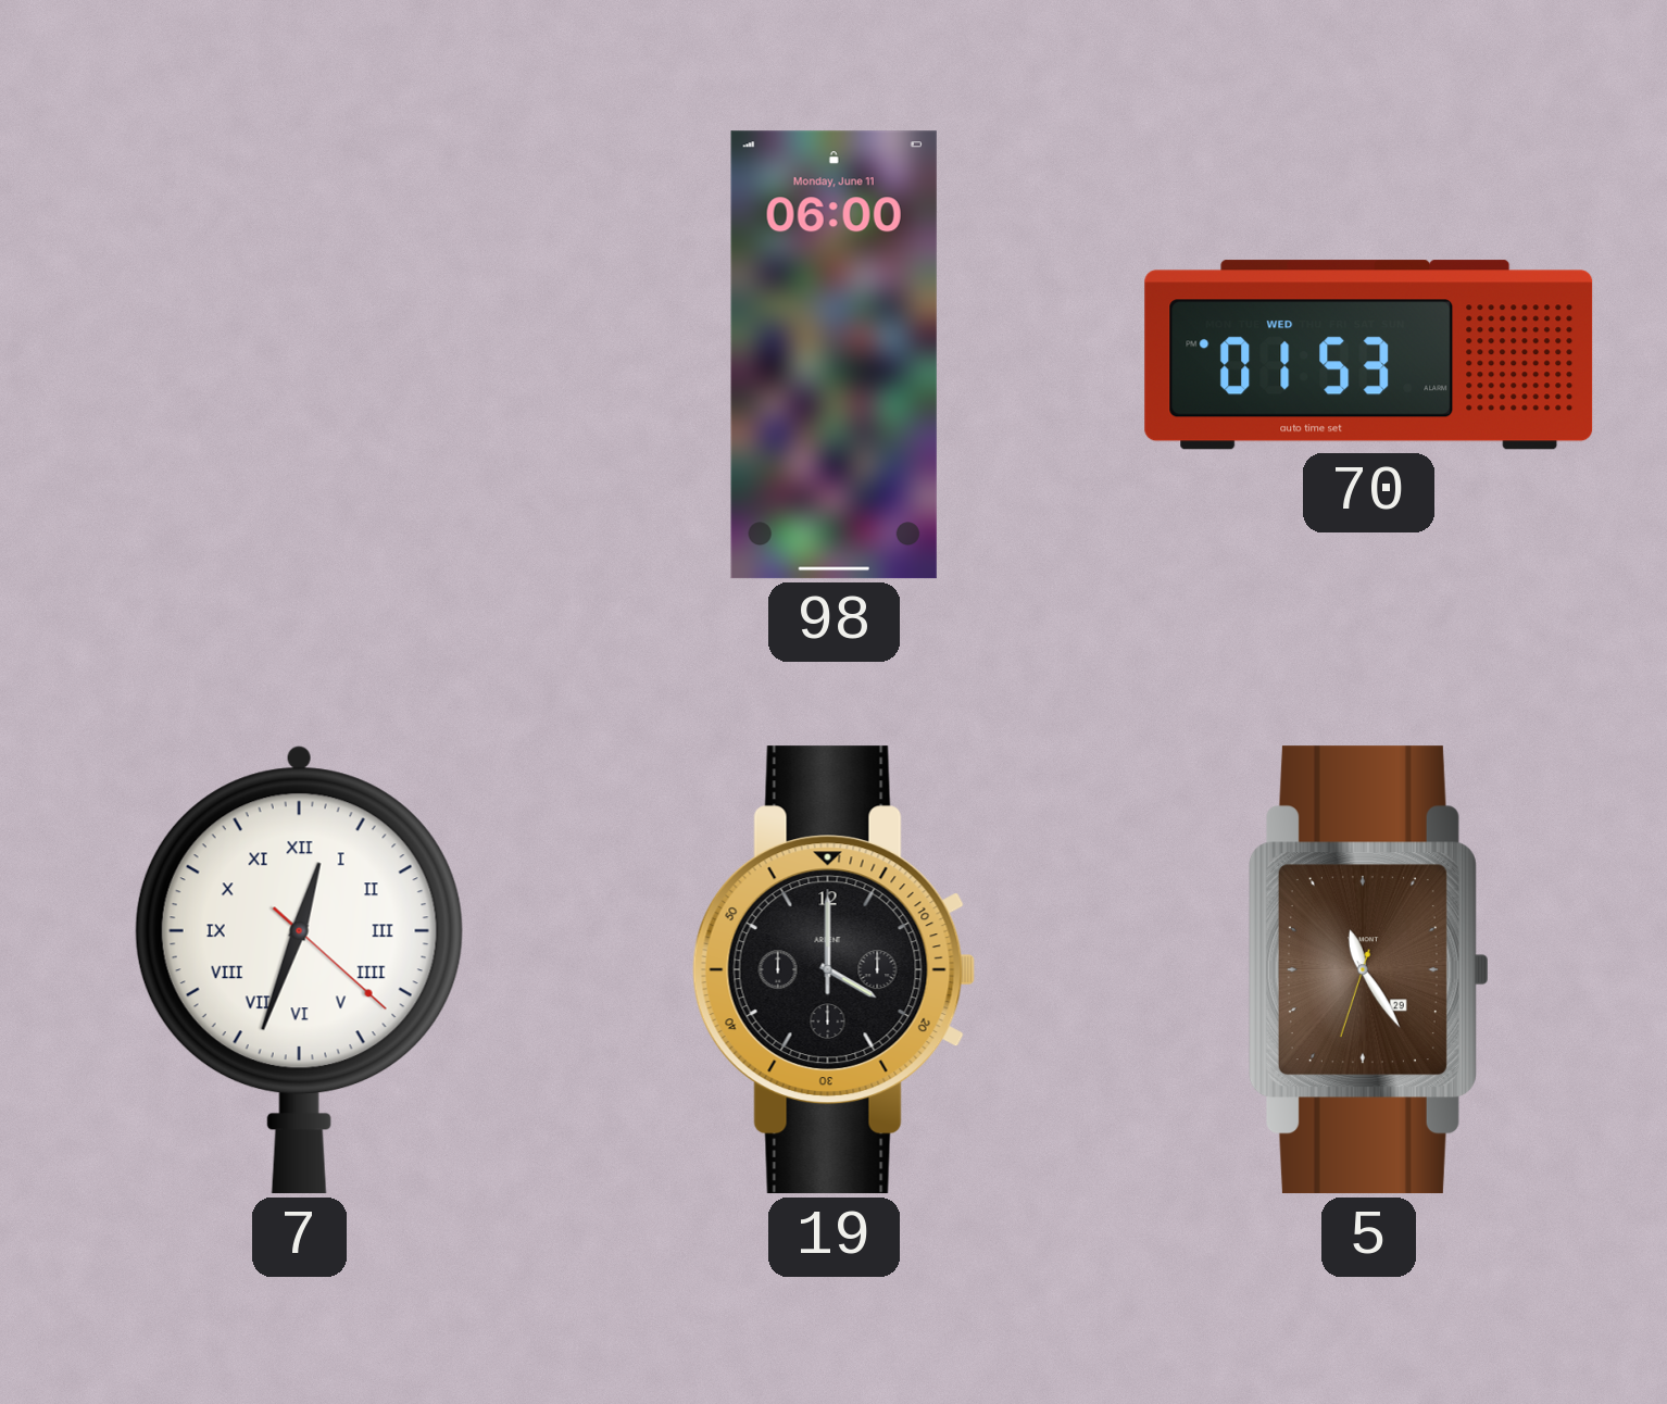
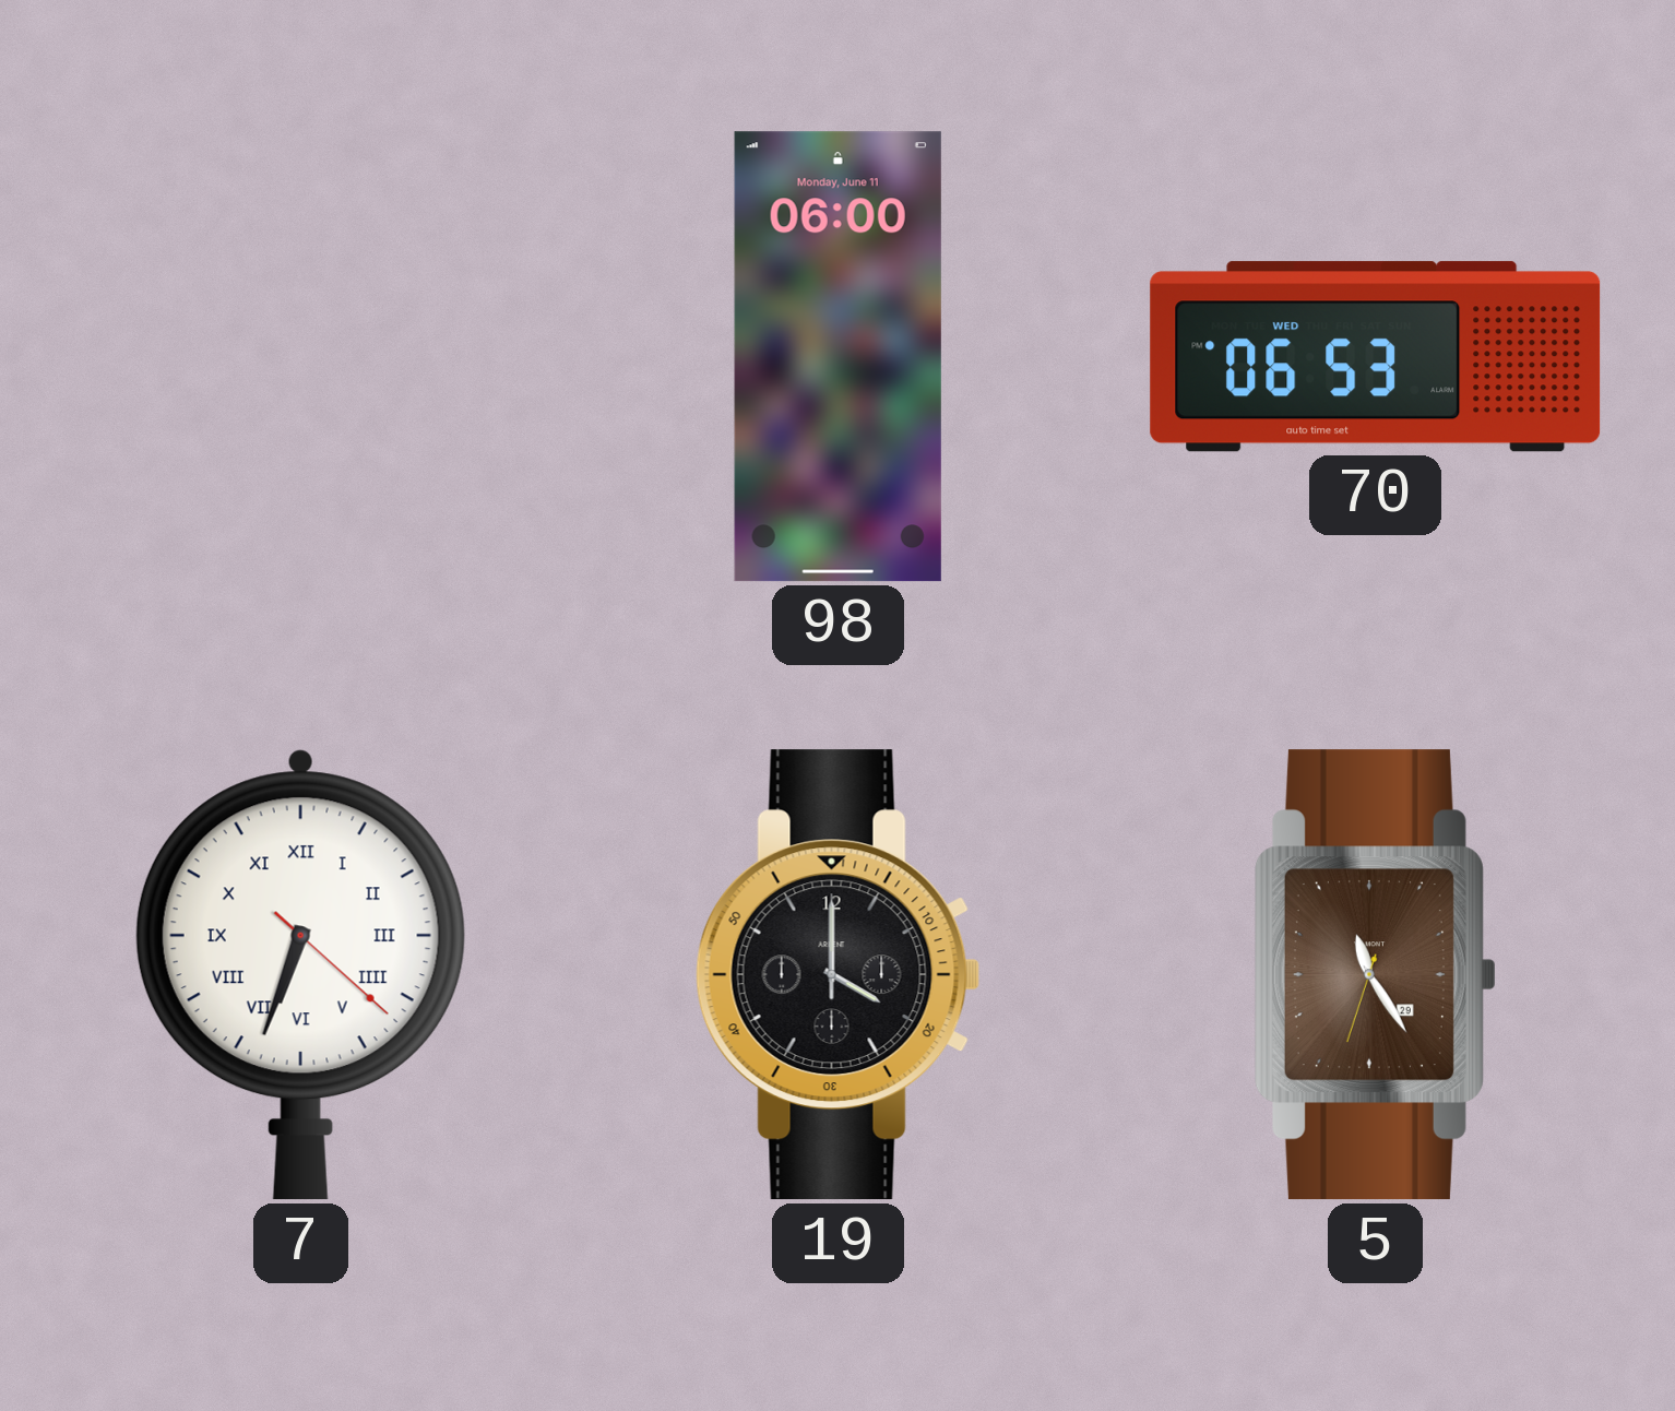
70: 01:53 -> 06:53 (1376, 357)
7: 12:33 -> 6:33 (300, 974)
